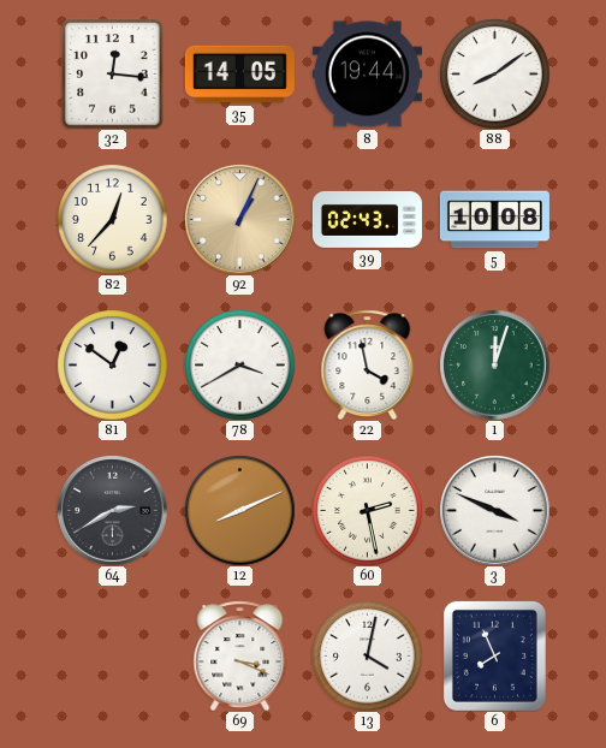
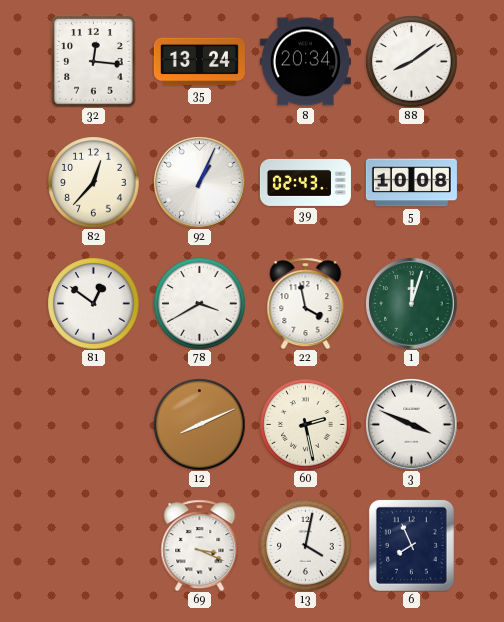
35: 14:05 -> 13:24 (199, 62)
8: 19:44 -> 20:34 (305, 62)
92 dial: champagne -> white (199, 182)
64: 2:40 -> none (112, 510)
